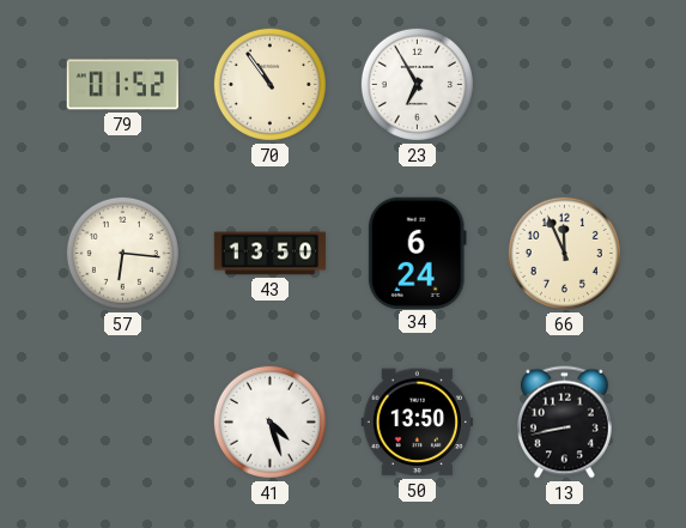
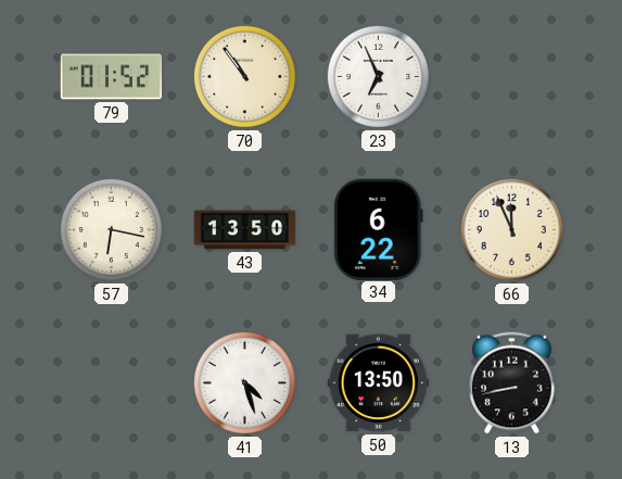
23: 6:55 -> 6:56 (378, 76)
57: 6:16 -> 6:17 (111, 229)
34: 6:24 -> 6:22 (378, 229)
